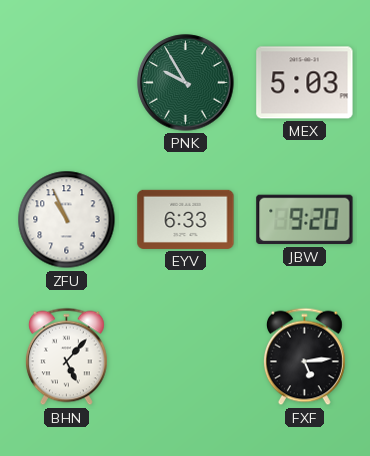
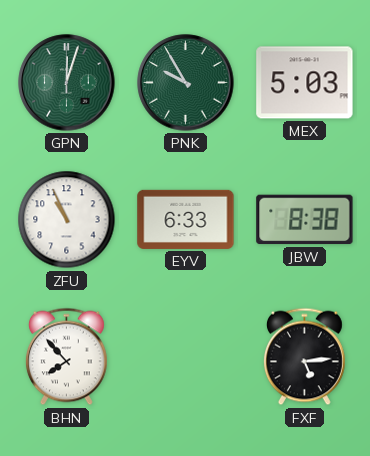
GPN: none -> 12:03 (67, 83)
JBW: 9:20 -> 8:38 (305, 220)
BHN: 5:07 -> 7:53 (66, 357)
